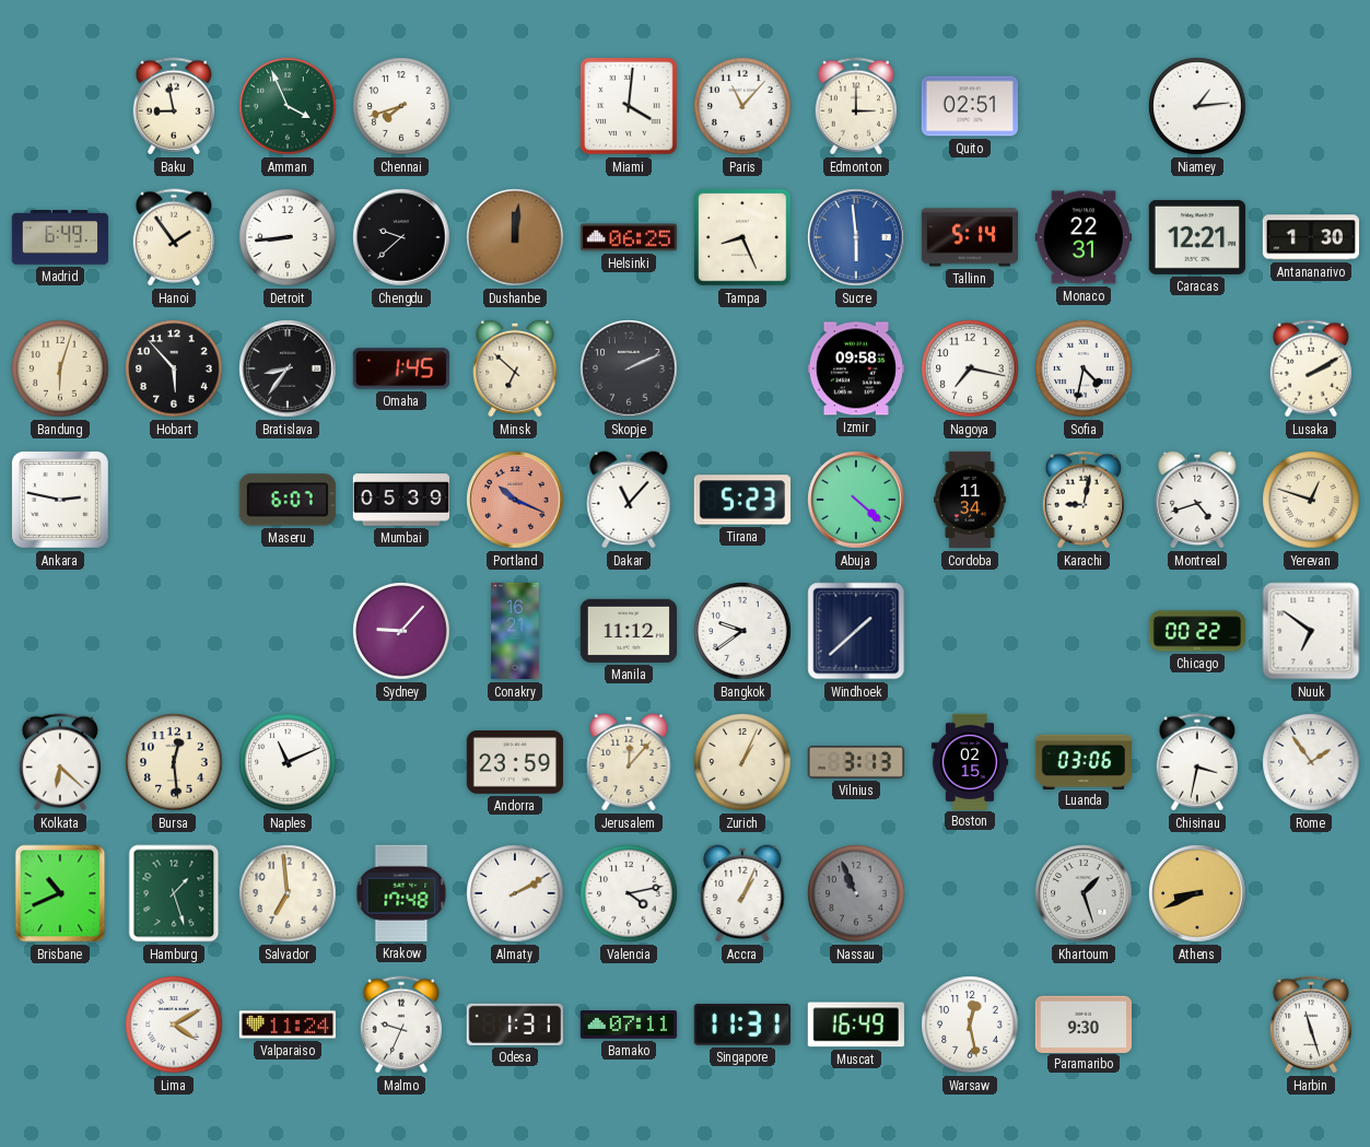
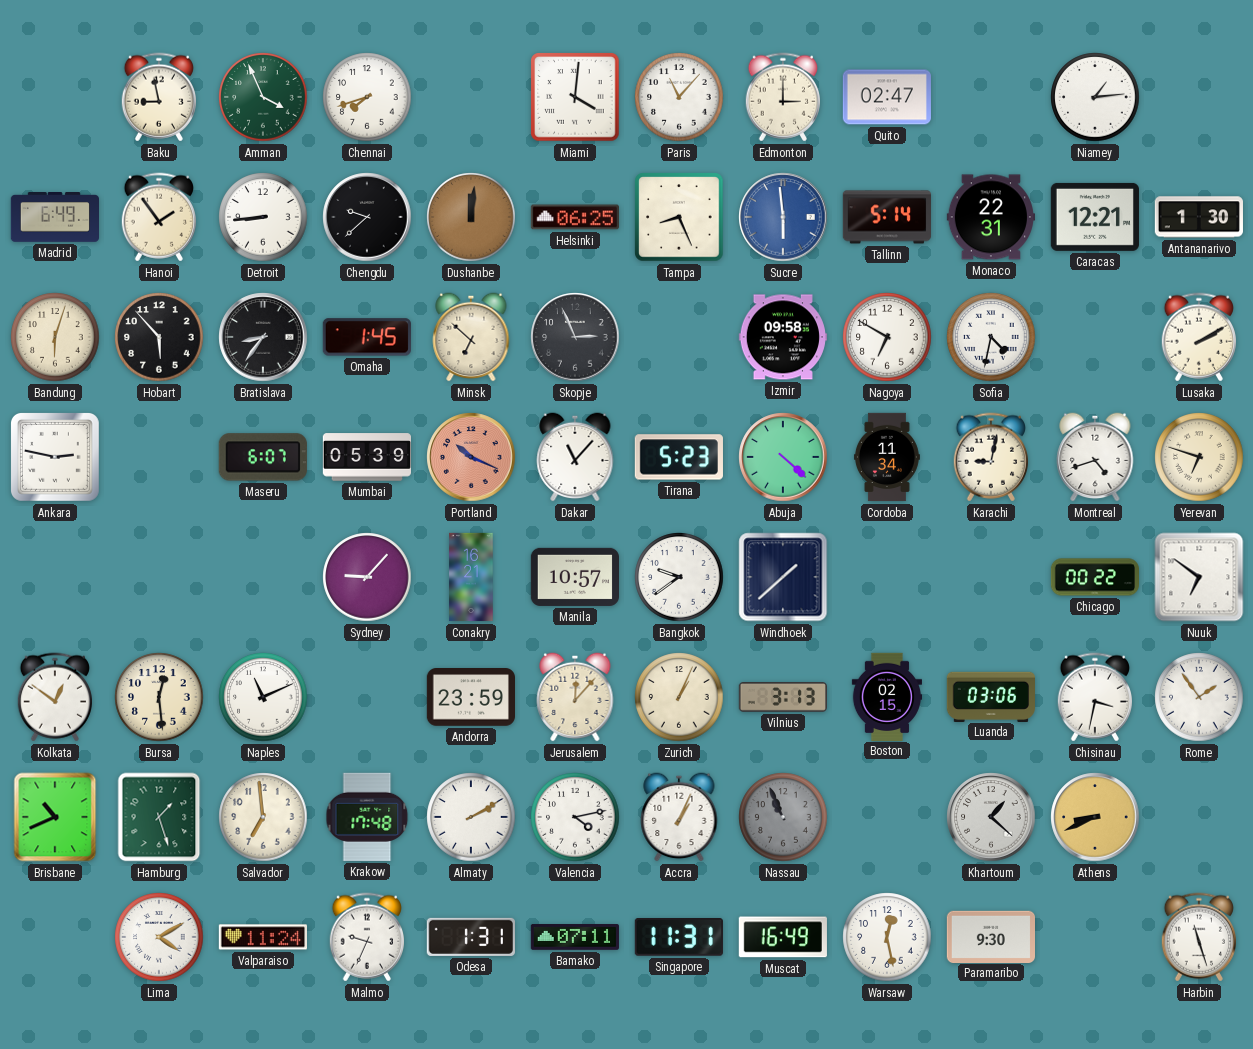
Quito: 02:51 -> 02:47 (887, 97)
Skopje: 2:11 -> 2:56 (575, 337)
Nagoya: 7:17 -> 6:50 (887, 337)
Yerevan: 12:48 -> 6:48 (1199, 457)
Manila: 11:12 -> 10:57 (574, 577)
Kolkata: 6:22 -> 12:51 (54, 697)
Khartoum: 1:27 -> 1:22 (991, 817)
